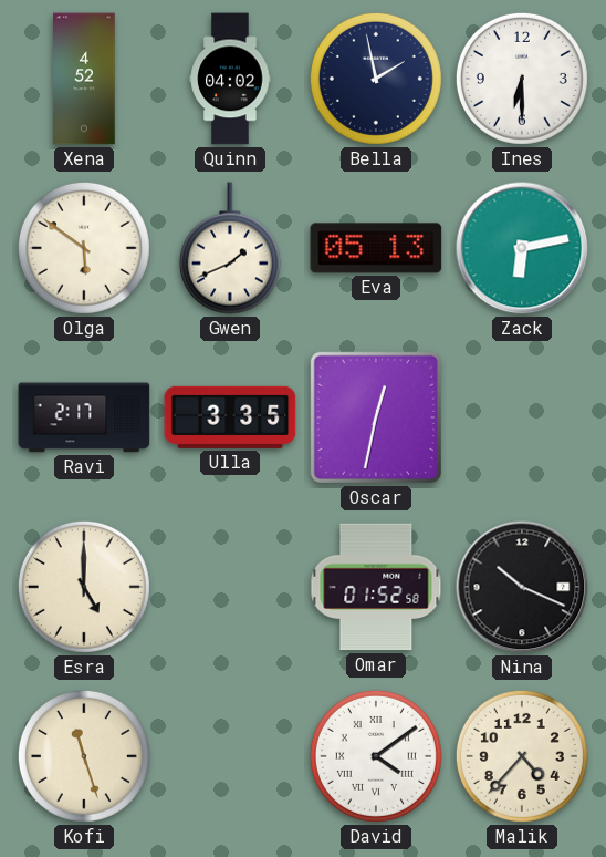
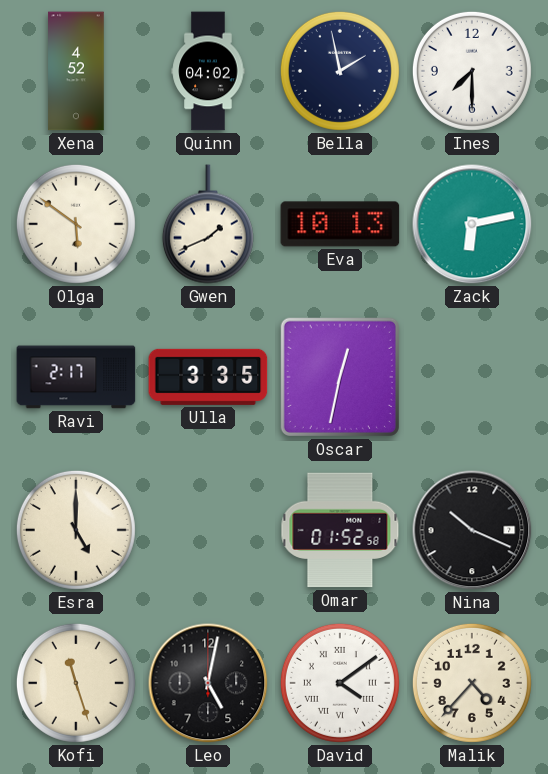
Ines: 6:30 -> 7:30 (472, 71)
Eva: 05:13 -> 10:13 (340, 224)
Leo: none -> 5:02 (208, 683)
